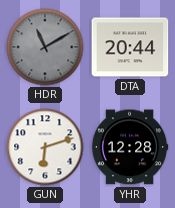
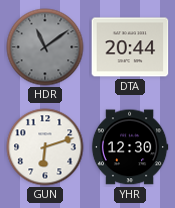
HDR: 11:10 -> 11:09 (45, 47)
YHR: 12:28 -> 12:30 (130, 147)
